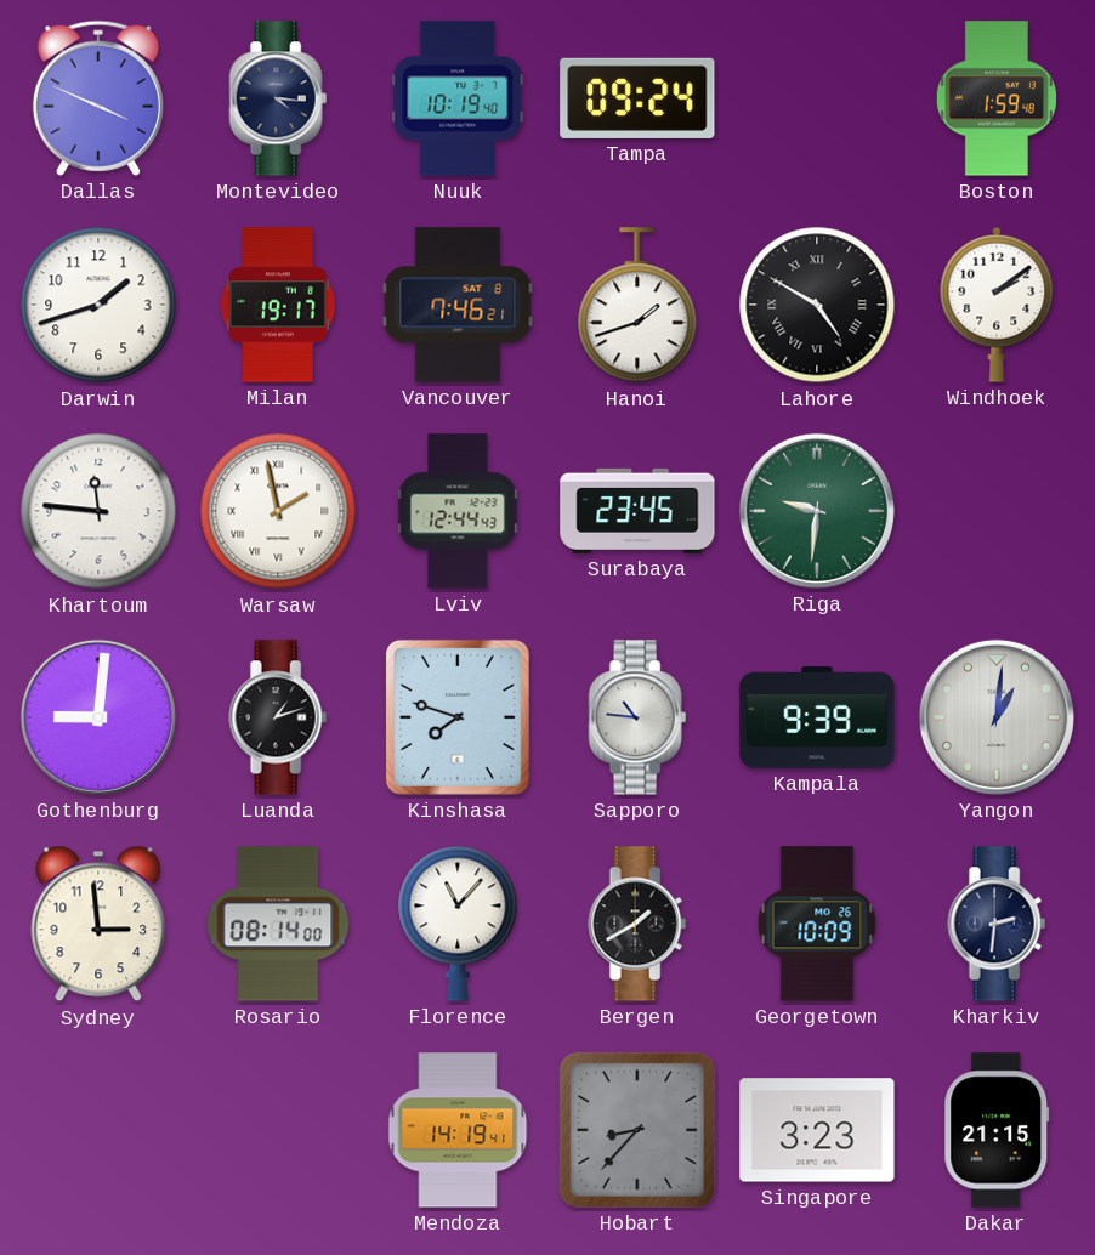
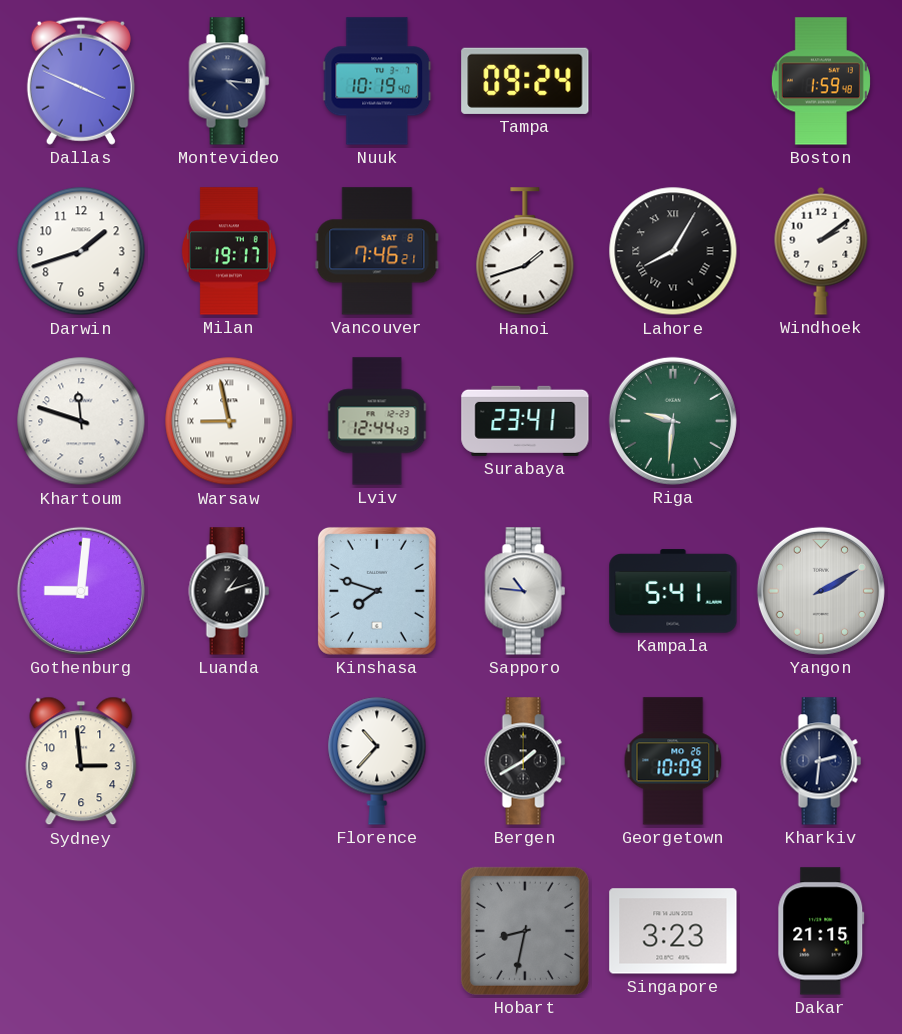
Lahore: 4:50 -> 8:05 (673, 251)
Khartoum: 11:46 -> 11:48 (81, 421)
Warsaw: 1:58 -> 8:58 (229, 421)
Surabaya: 23:45 -> 23:41 (525, 421)
Kampala: 9:39 -> 5:41 (673, 591)
Yangon: 1:01 -> 2:10 (821, 591)
Rosario: 08:14 -> none (278, 924)
Florence: 11:07 -> 10:37 (377, 761)
Mendoza: 14:19 -> none (458, 1130)
Hobart: 8:37 -> 8:32 (525, 931)
